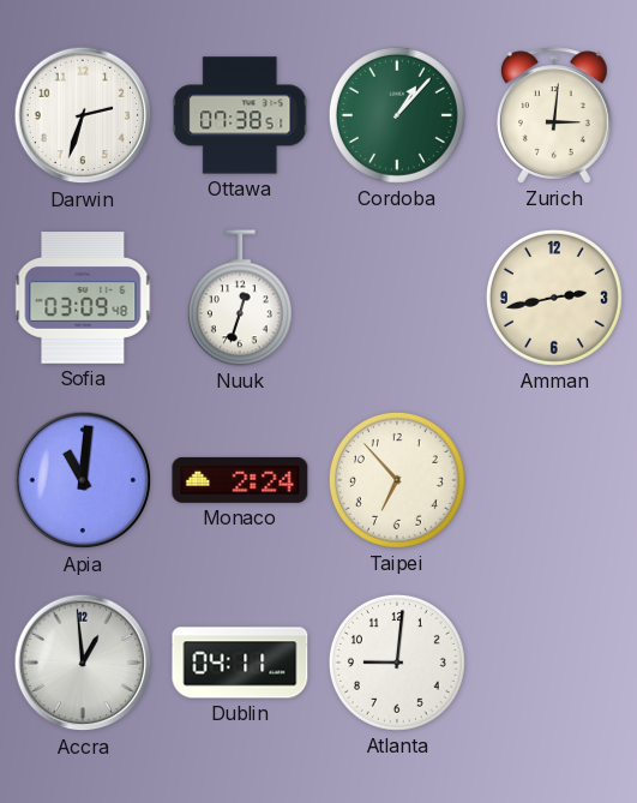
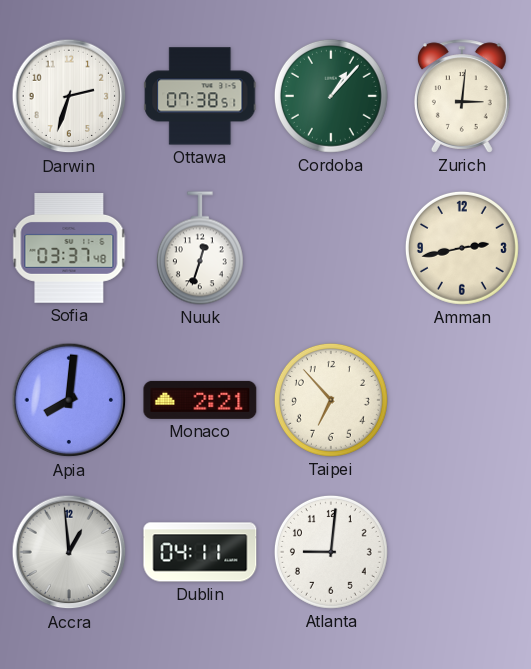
Sofia: 03:09 -> 03:37 (69, 249)
Apia: 11:01 -> 8:01 (69, 400)
Monaco: 2:24 -> 2:21 (200, 400)
